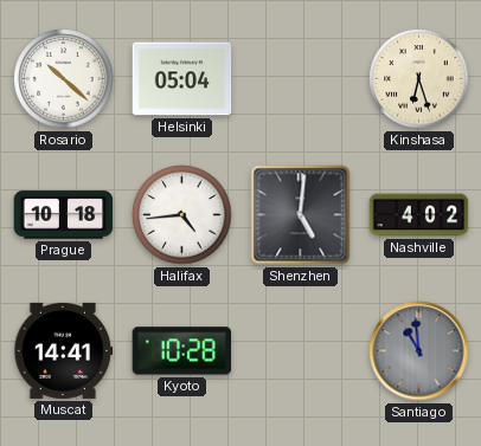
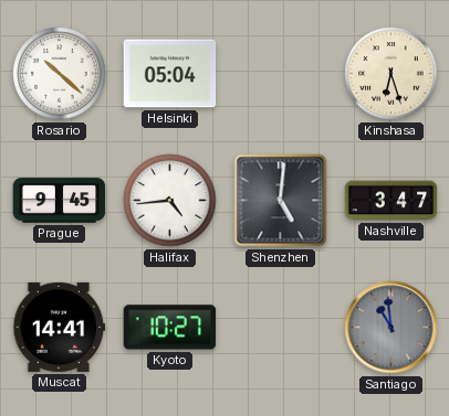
Prague: 10:18 -> 9:45 (60, 201)
Nashville: 4:02 -> 3:47 (391, 201)
Kyoto: 10:28 -> 10:27 (170, 328)
